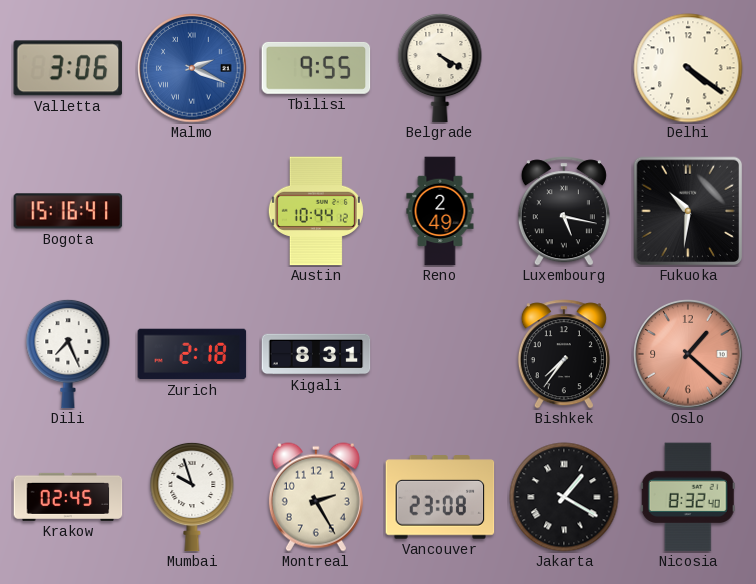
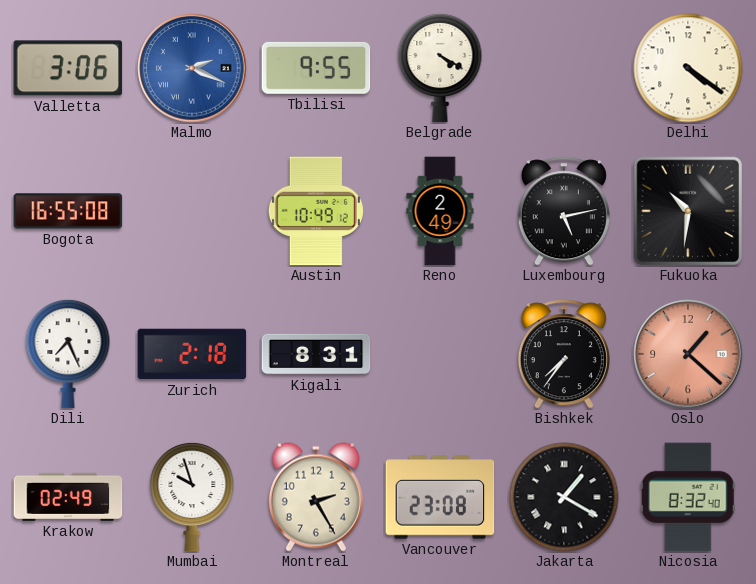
Bogota: 15:16 -> 16:55 (68, 211)
Austin: 10:44 -> 10:49 (316, 211)
Luxembourg: 5:17 -> 5:13 (564, 211)
Krakow: 02:45 -> 02:49 (68, 497)
